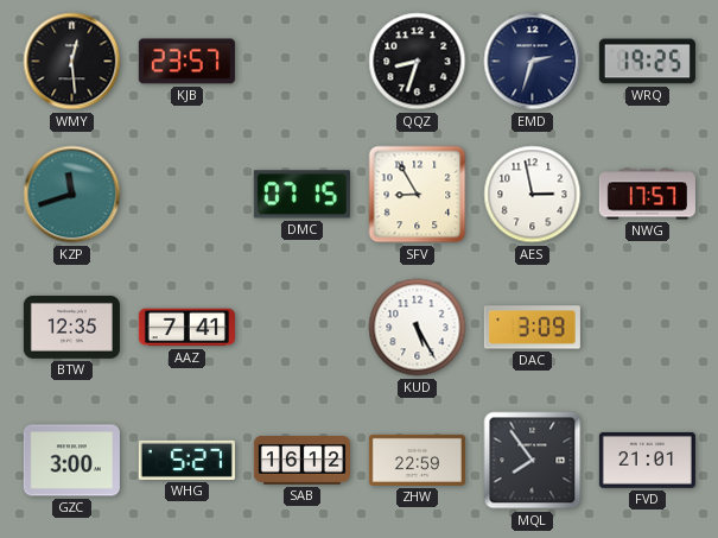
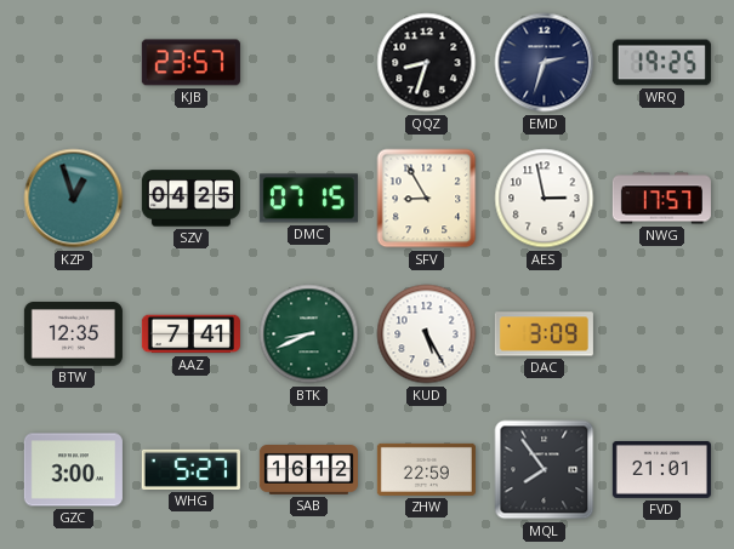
WMY: 12:29 -> none (72, 62)
KZP: 11:42 -> 12:57 (74, 199)
SZV: none -> 04:25 (190, 199)
BTK: none -> 8:41 (309, 334)
